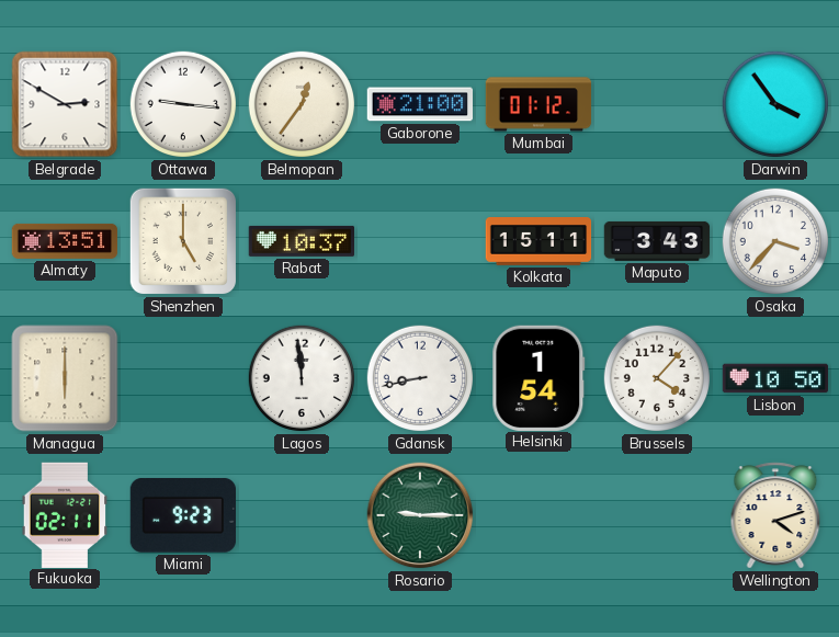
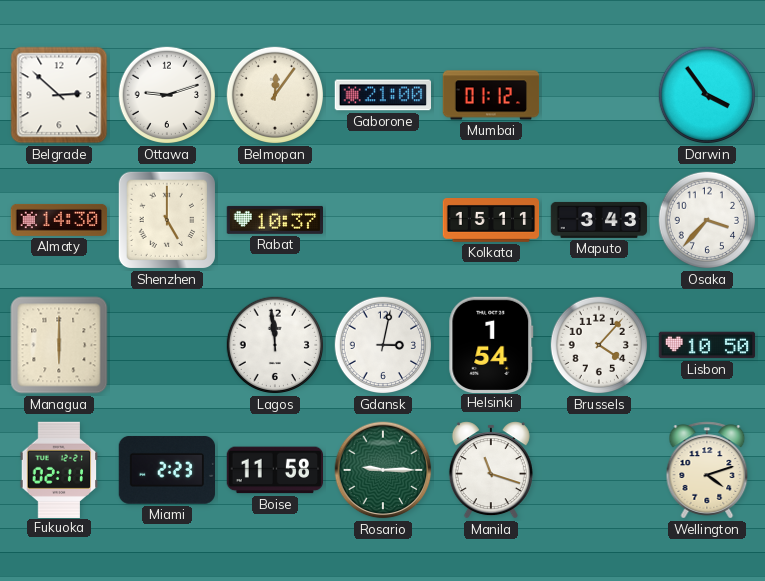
Belgrade: 2:50 -> 2:52 (59, 95)
Ottawa: 9:16 -> 9:12 (167, 95)
Belmopan: 12:36 -> 12:06 (275, 95)
Almaty: 13:51 -> 14:30 (59, 220)
Gdansk: 8:43 -> 3:02 (383, 345)
Miami: 9:23 -> 2:23 (166, 470)
Boise: none -> 11:58 (274, 470)
Manila: none -> 11:18 (491, 470)
